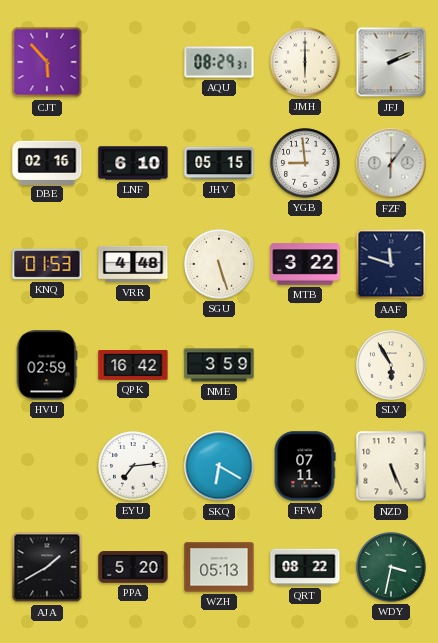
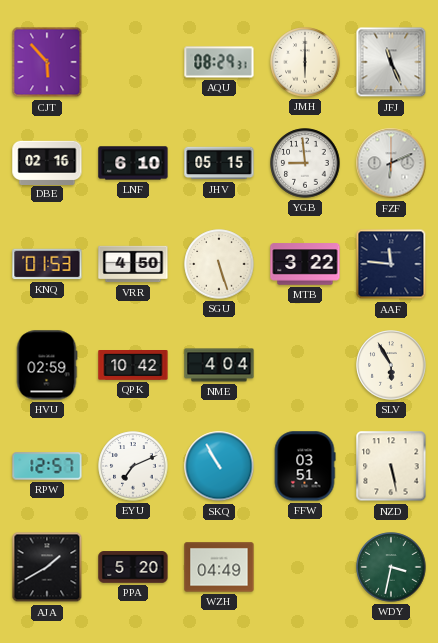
JFJ: 2:11 -> 11:26 (391, 62)
FZF: 6:06 -> 6:11 (391, 163)
VRR: 4:48 -> 4:50 (133, 264)
AAF: 11:48 -> 11:46 (391, 264)
QPK: 16:42 -> 10:42 (133, 365)
NME: 3:59 -> 4:04 (219, 365)
RPW: none -> 12:57 (47, 466)
EYU: 7:14 -> 7:11 (133, 466)
SKQ: 6:20 -> 10:55 (219, 466)
FFW: 07:11 -> 03:51 (305, 466)
NZD: 5:26 -> 5:28 (391, 466)
WZH: 05:13 -> 04:49 (219, 567)
QRT: 08:22 -> none (305, 567)
